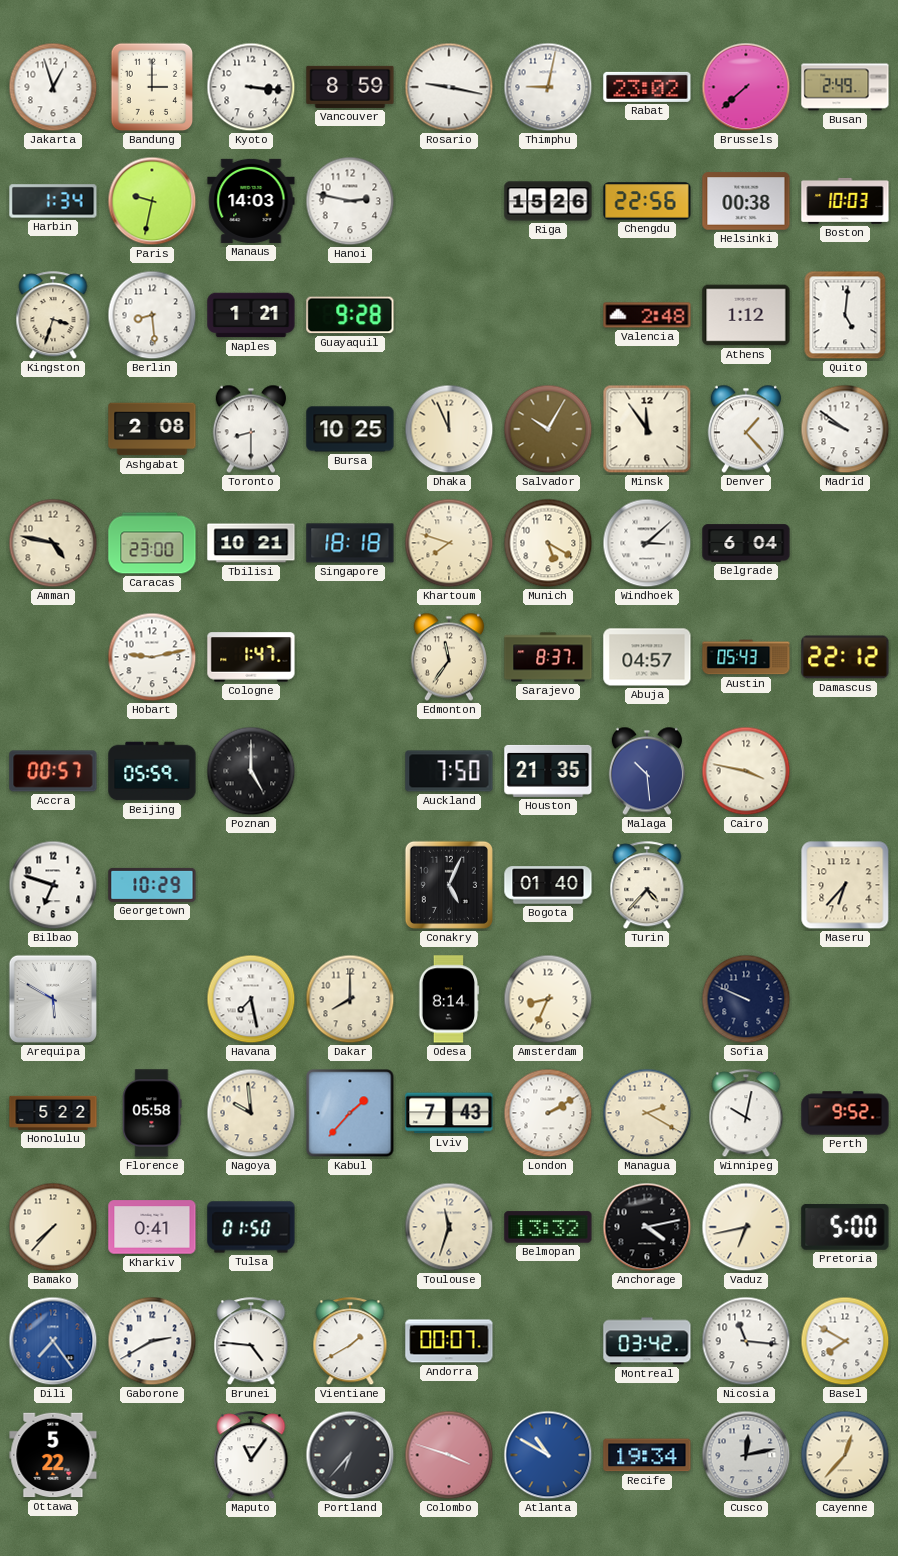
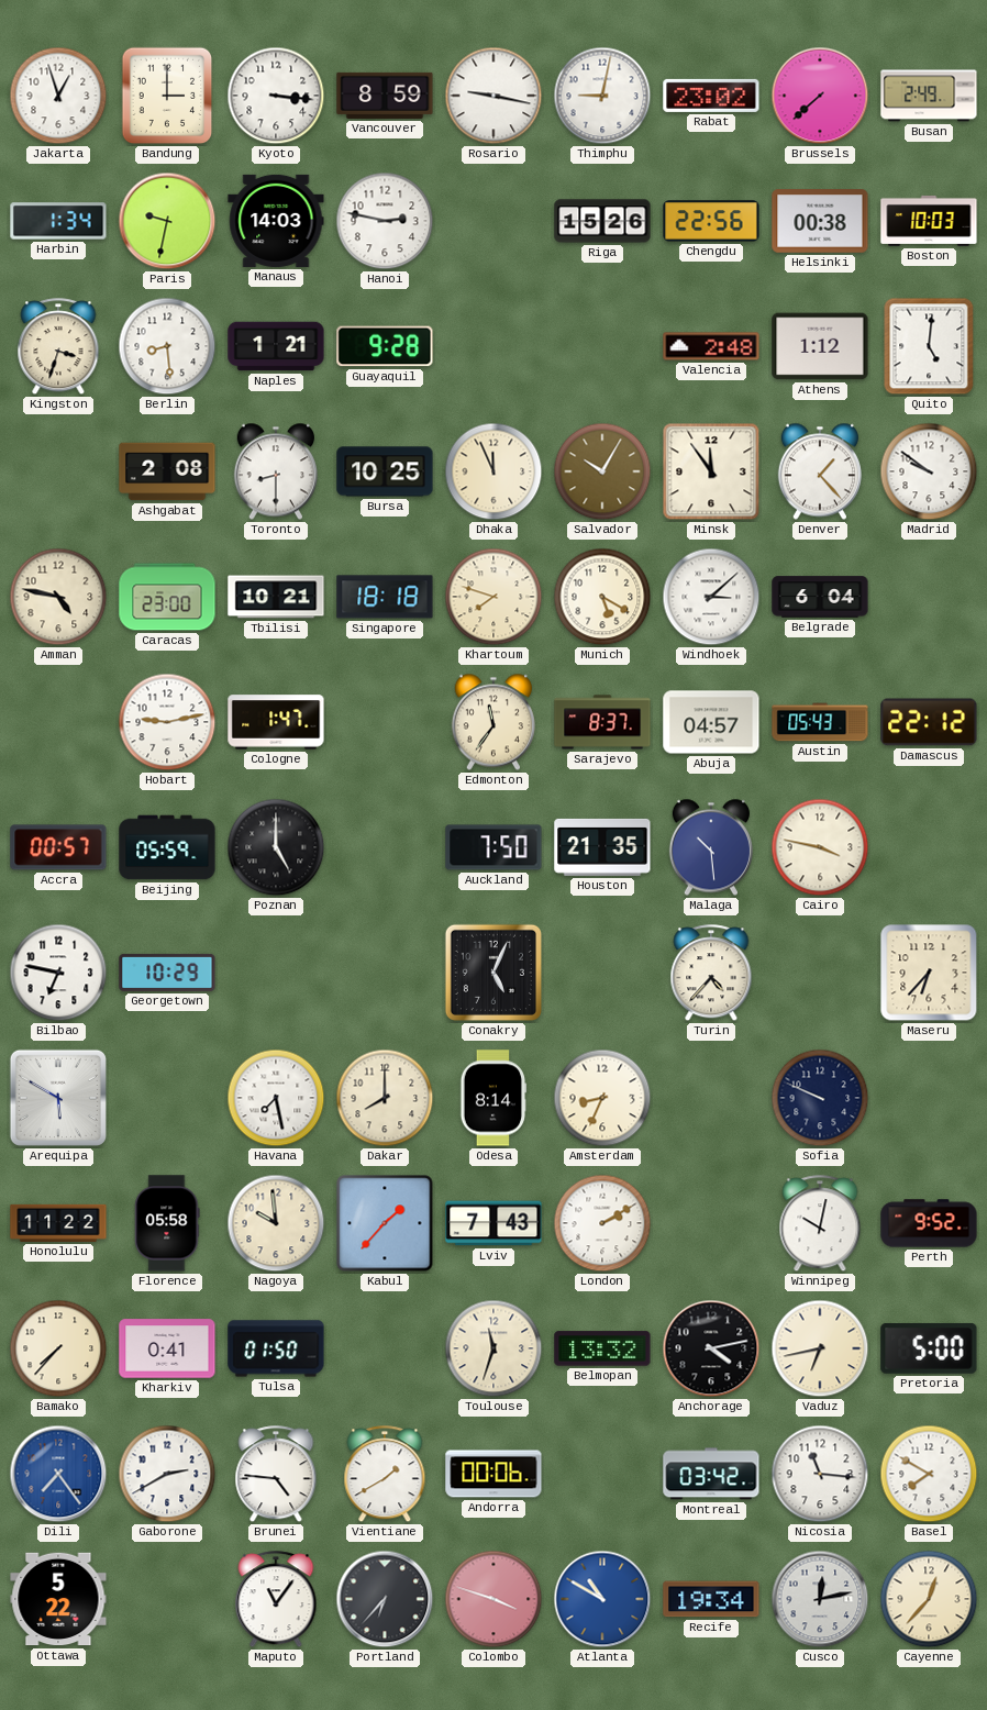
Bilbao: 6:48 -> 6:47 (58, 973)
Bogota: 01:40 -> none (548, 885)
Honolulu: 5:22 -> 11:22 (58, 1223)
Managua: 2:20 -> none (647, 1113)
Andorra: 00:07 -> 00:06 (493, 1474)
